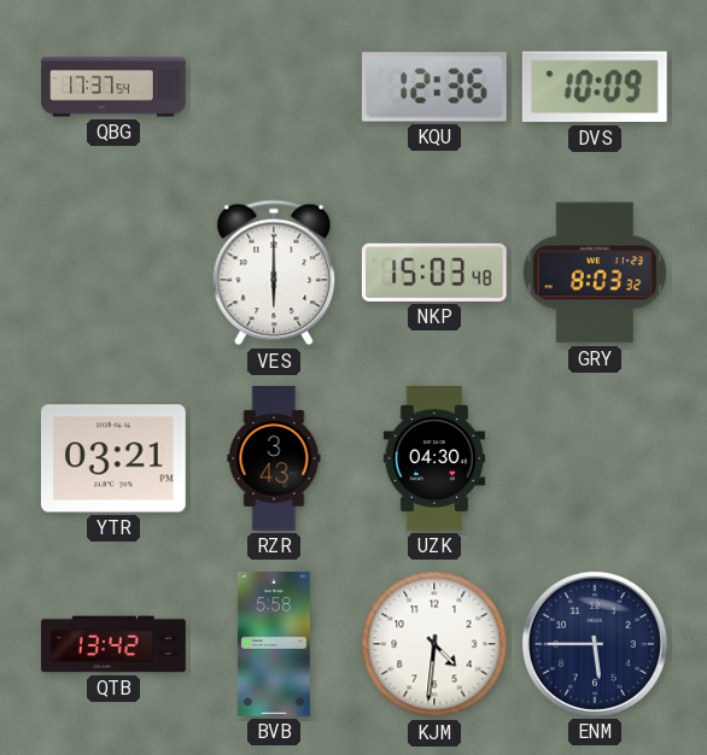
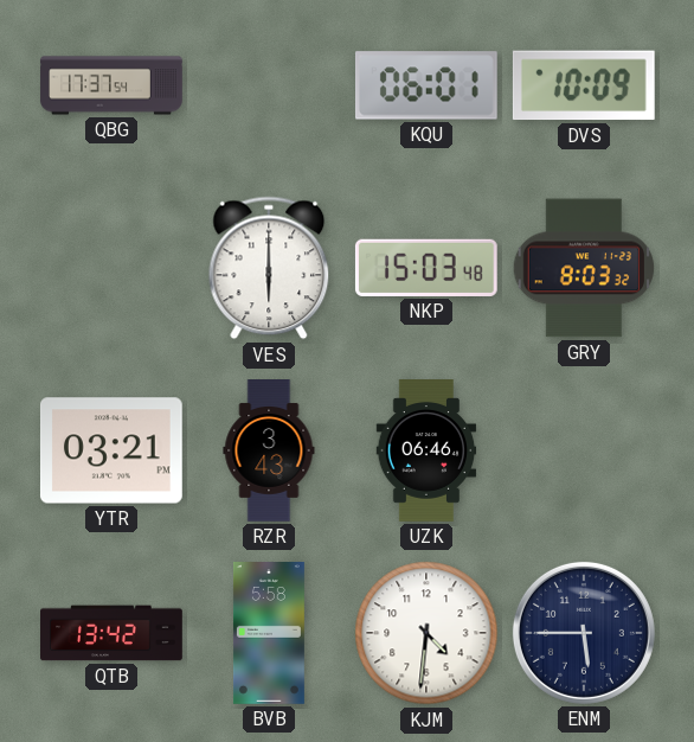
KQU: 12:36 -> 06:01 (426, 85)
UZK: 04:30 -> 06:46 (426, 452)
